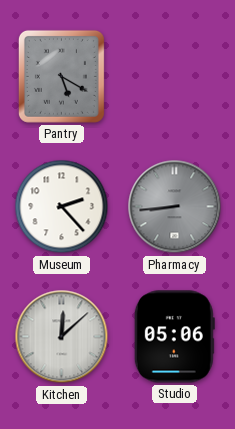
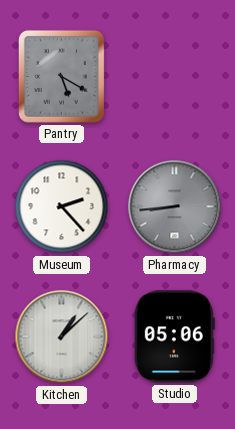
Kitchen: 12:08 -> 1:08 (62, 337)
